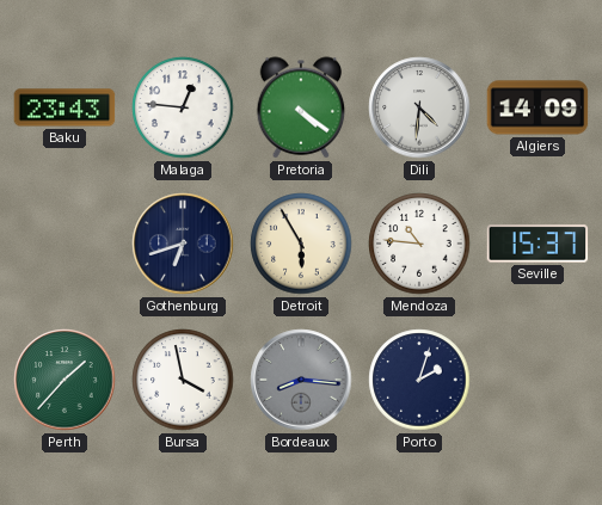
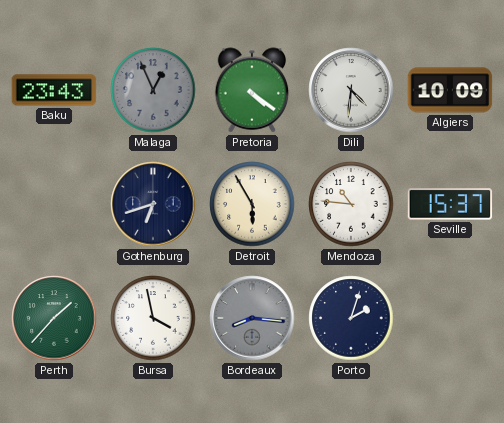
Malaga: 12:46 -> 12:56 (153, 90)
Malaga dial: white -> grey (153, 90)
Algiers: 14:09 -> 10:09 (450, 90)
